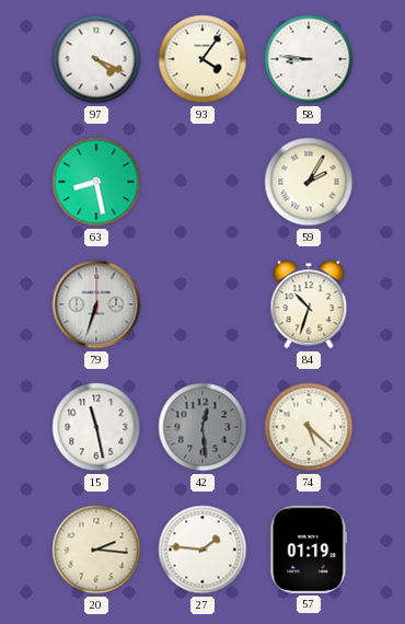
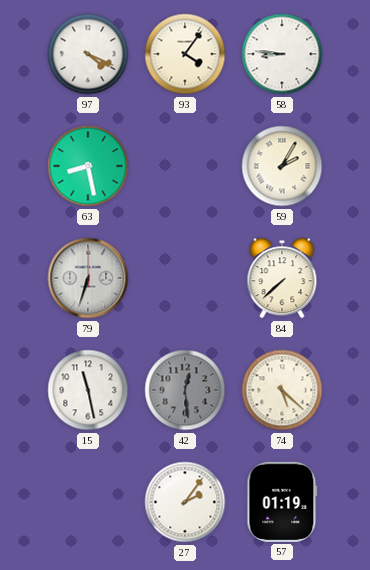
84: 10:33 -> 7:38 (282, 278)
20: 2:16 -> none (96, 550)
27: 1:46 -> 2:06 (185, 502)
